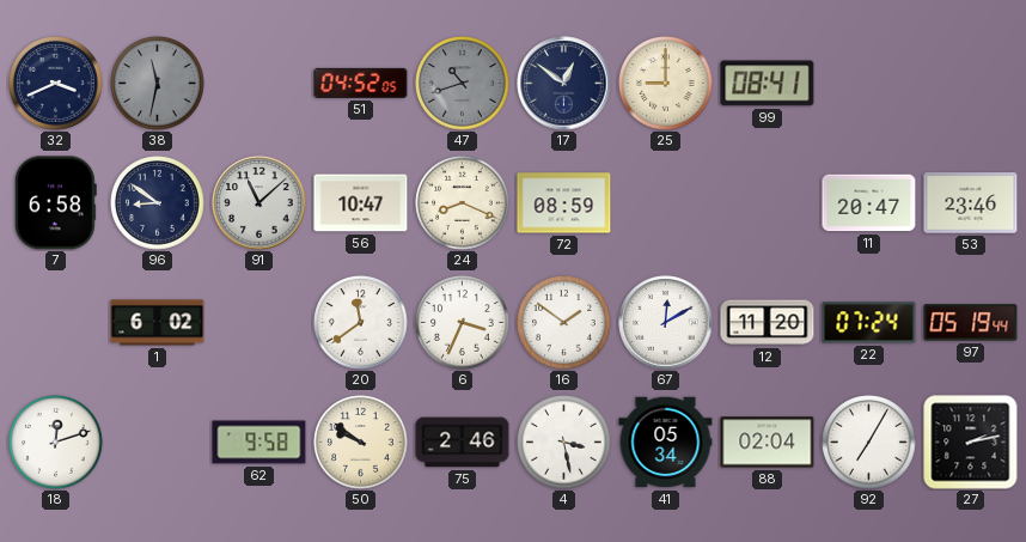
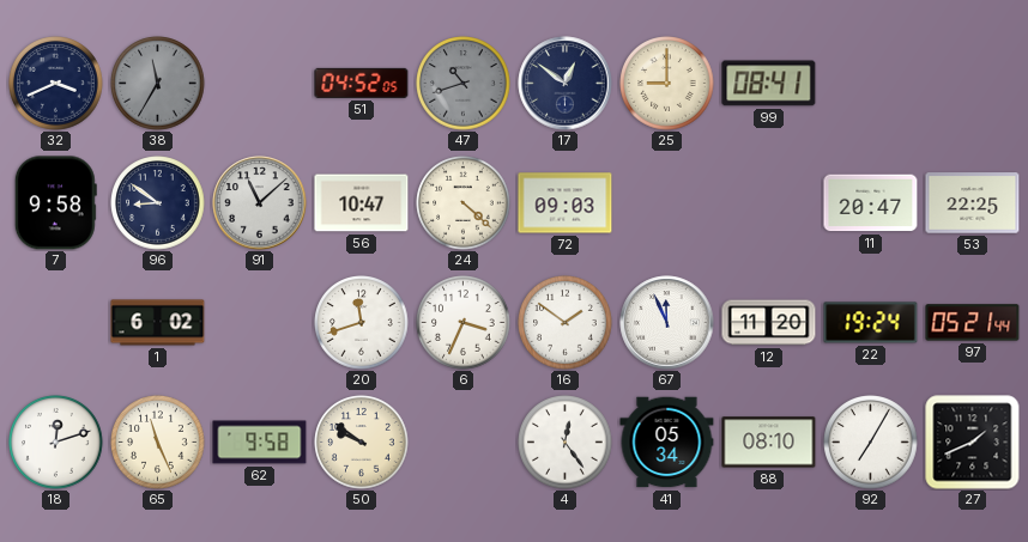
38: 11:32 -> 11:35 (158, 84)
7: 6:58 -> 9:58 (55, 203)
24: 8:19 -> 4:22 (464, 203)
72: 08:59 -> 09:03 (566, 203)
53: 23:46 -> 22:25 (973, 203)
20: 11:39 -> 11:42 (362, 323)
67: 12:10 -> 11:56 (667, 323)
22: 07:24 -> 19:24 (871, 323)
97: 05:19 -> 05:21 (973, 323)
65: none -> 11:26 (158, 443)
75: 2:46 -> none (463, 443)
4: 3:28 -> 12:24 (566, 443)
88: 02:04 -> 08:10 (769, 443)
27: 2:13 -> 1:41 (973, 443)
